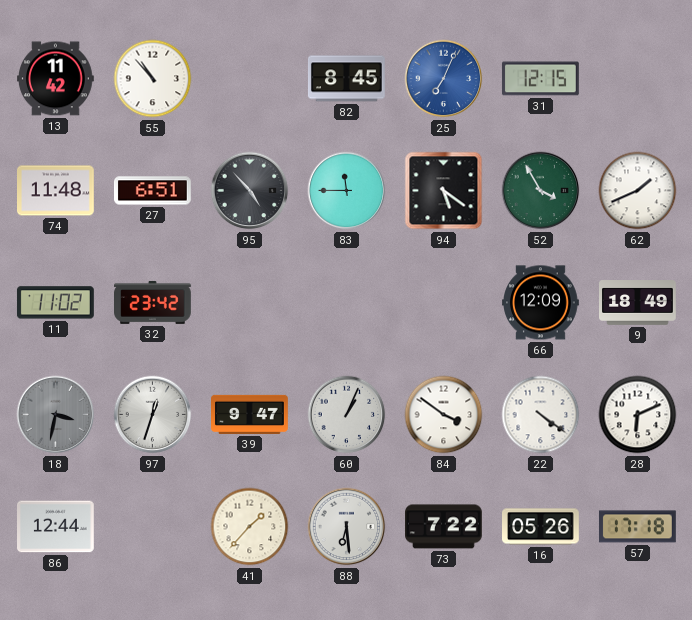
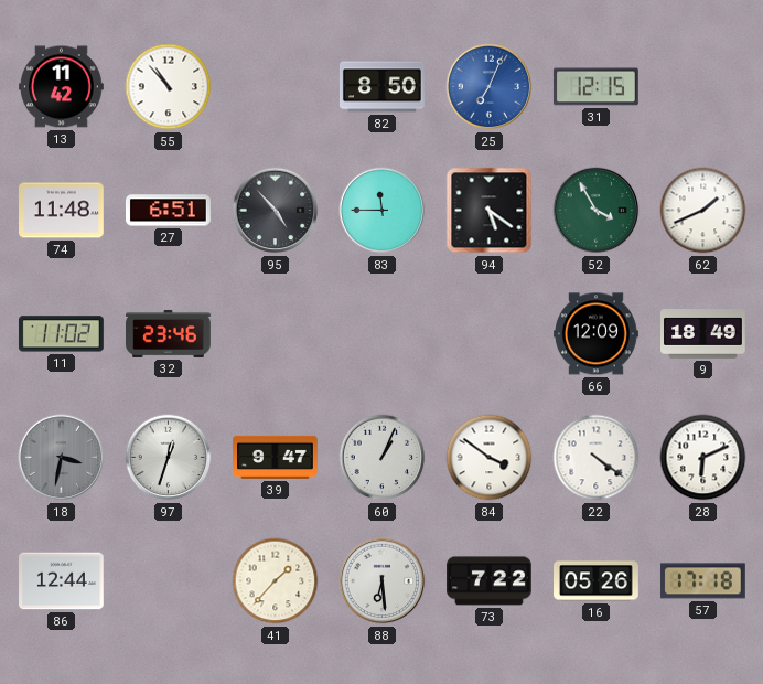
82: 8:45 -> 8:50 (383, 87)
32: 23:42 -> 23:46 (169, 333)
